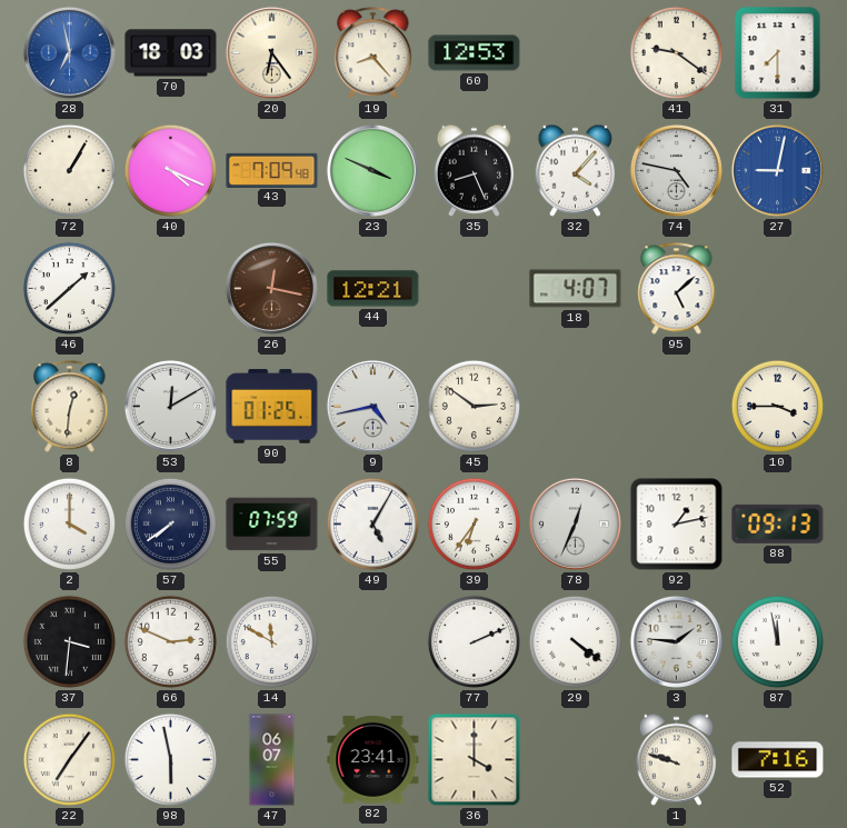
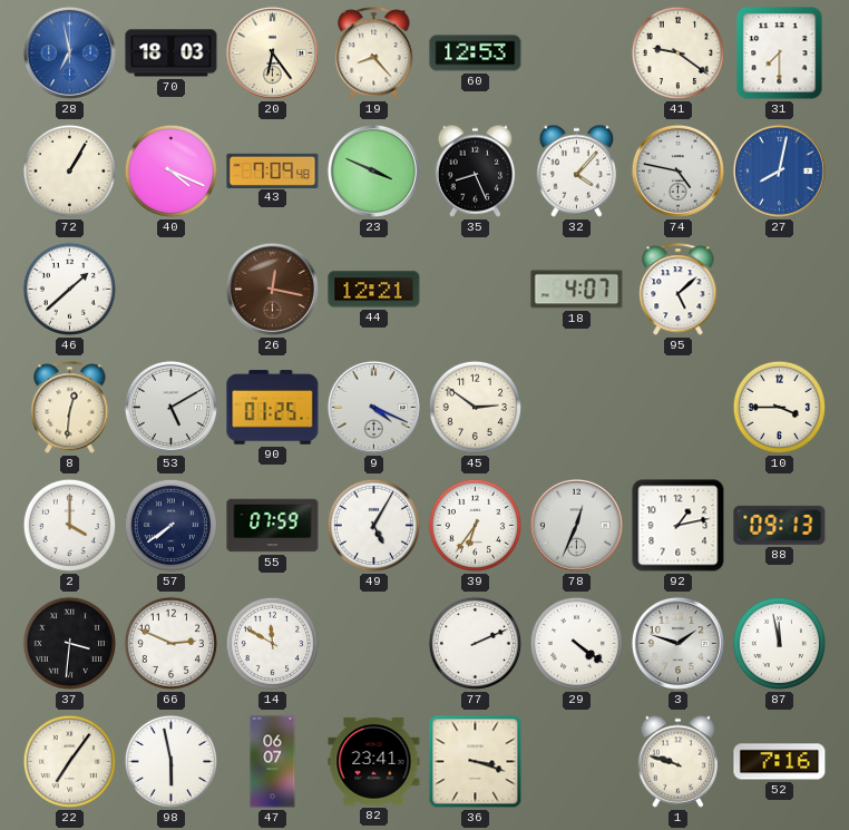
27: 9:02 -> 8:02 (779, 170)
53: 12:10 -> 5:10 (170, 407)
9: 4:43 -> 4:19 (373, 407)
3: 1:46 -> 1:48 (677, 643)
36: 4:00 -> 3:18 (476, 762)
